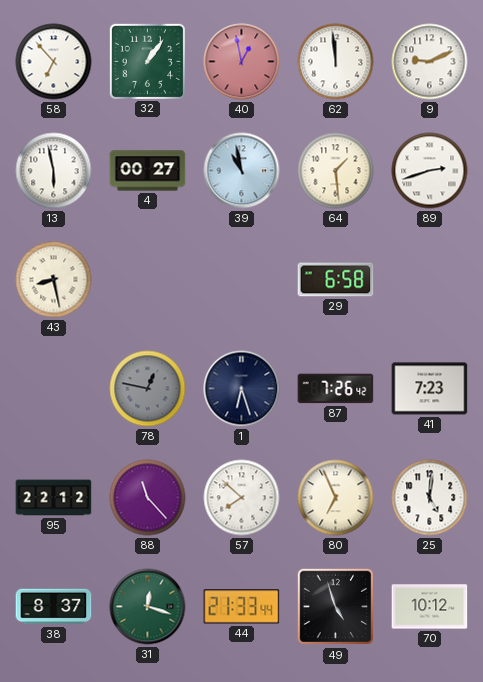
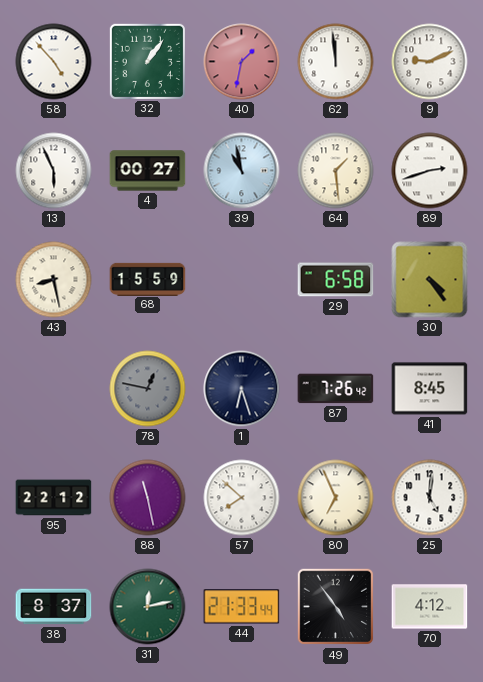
58: 6:53 -> 4:53 (54, 62)
40: 12:58 -> 1:32 (242, 62)
13: 5:58 -> 5:56 (54, 171)
68: none -> 15:59 (148, 279)
30: none -> 4:24 (430, 280)
41: 7:23 -> 8:45 (430, 389)
88: 11:23 -> 11:28 (148, 498)
31: 12:18 -> 12:13 (148, 607)
49: 4:57 -> 4:54 (336, 607)
70: 10:12 -> 4:12 (430, 607)
